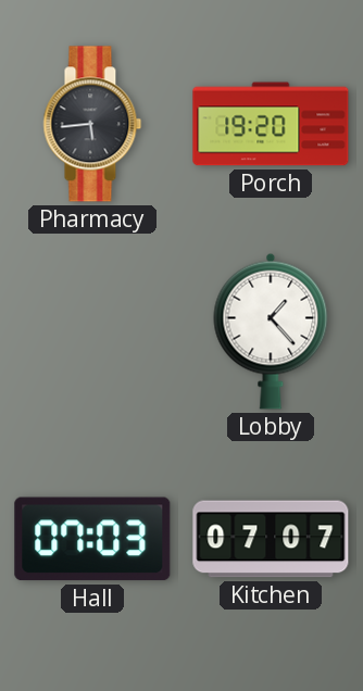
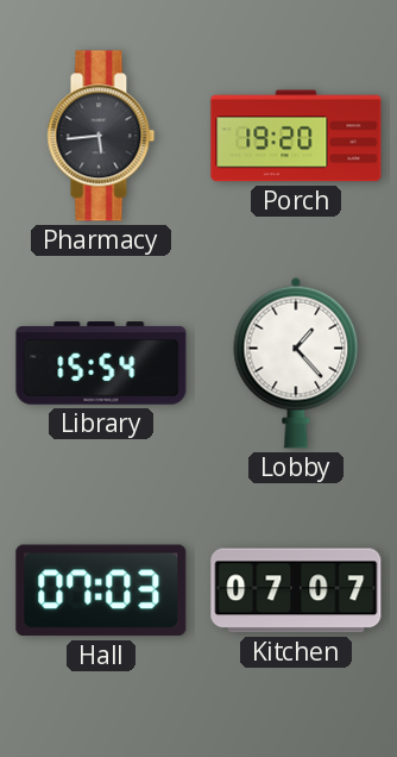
Library: none -> 15:54 (101, 363)
